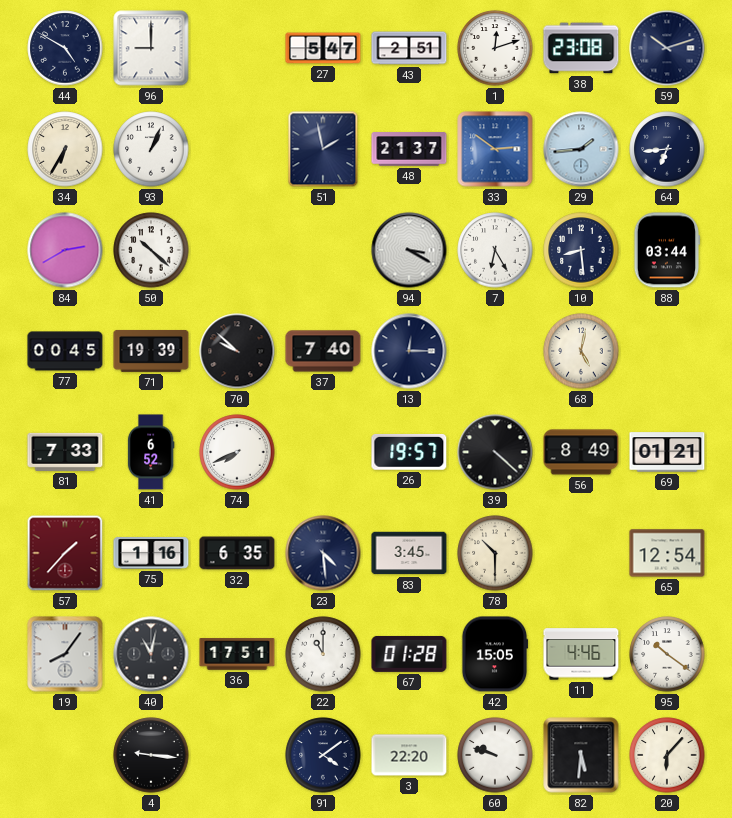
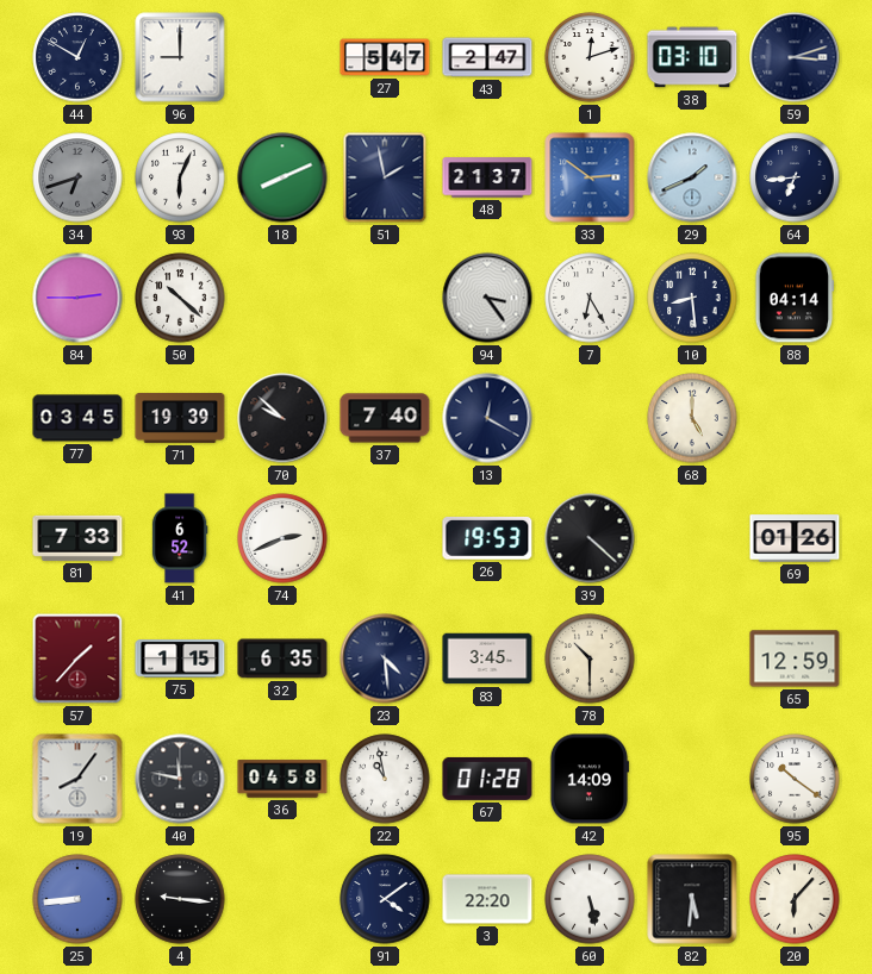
44: 4:50 -> 12:50 (77, 57)
43: 2:51 -> 2:47 (487, 57)
38: 23:08 -> 03:10 (692, 57)
59: 10:12 -> 3:12 (795, 57)
34: 6:35 -> 6:42 (77, 177)
34 dial: cream -> grey (77, 177)
93: 1:04 -> 6:04 (180, 177)
18: none -> 8:11 (282, 177)
29: 1:44 -> 1:41 (692, 177)
84: 2:40 -> 2:45 (77, 298)
94: 3:20 -> 3:24 (487, 298)
88: 03:44 -> 04:14 (793, 298)
77: 00:45 -> 03:45 (77, 418)
13: 12:15 -> 12:20 (487, 418)
68: 5:02 -> 5:00 (692, 418)
74: 7:41 -> 2:41 (282, 538)
26: 19:57 -> 19:53 (487, 538)
56: 8:49 -> none (581, 452)
69: 01:21 -> 01:26 (795, 538)
75: 1:16 -> 1:15 (180, 658)
65: 12:54 -> 12:59 (795, 658)
40: 11:02 -> 11:47 (180, 779)
36: 17:51 -> 04:58 (282, 779)
22: 11:00 -> 10:58 (385, 779)
42: 15:05 -> 14:09 (590, 779)
11: 4:46 -> none (581, 654)
25: none -> 8:44 (77, 899)
60: 9:48 -> 5:28 (590, 899)
